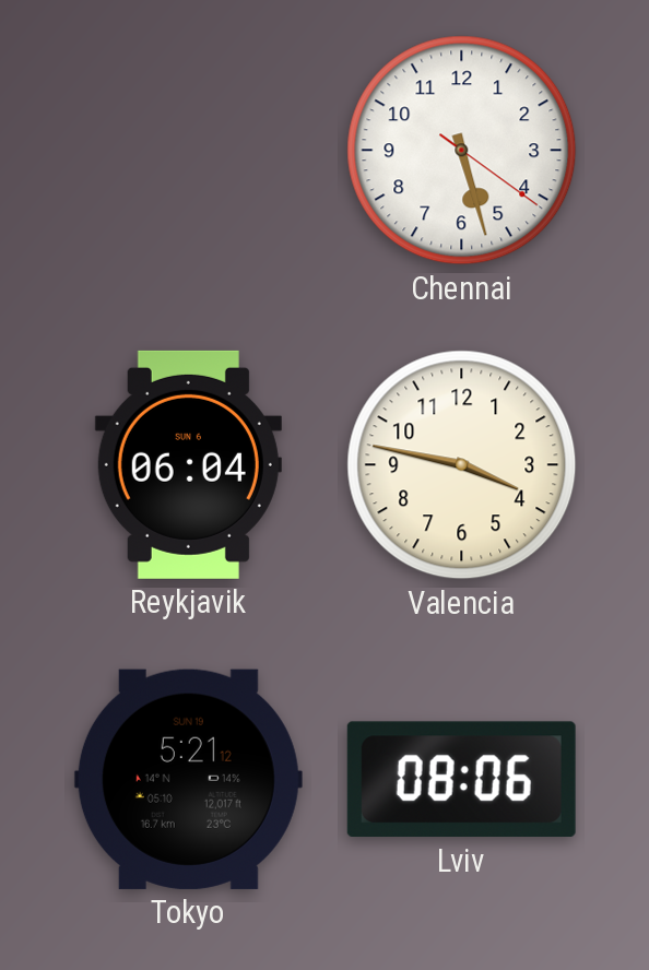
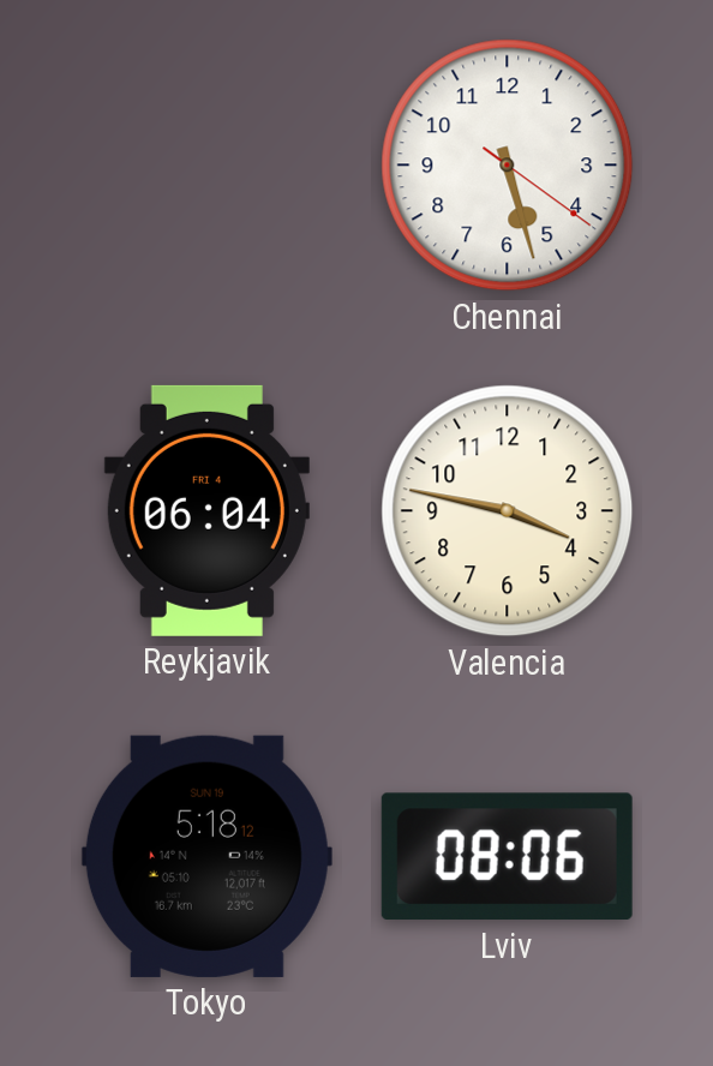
Reykjavik date: SUN 6 -> FRI 4 (206, 510)
Tokyo: 5:21 -> 5:18 (206, 856)
